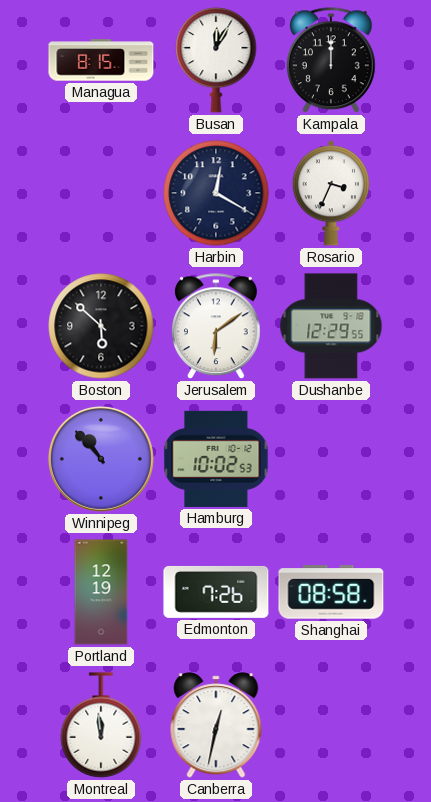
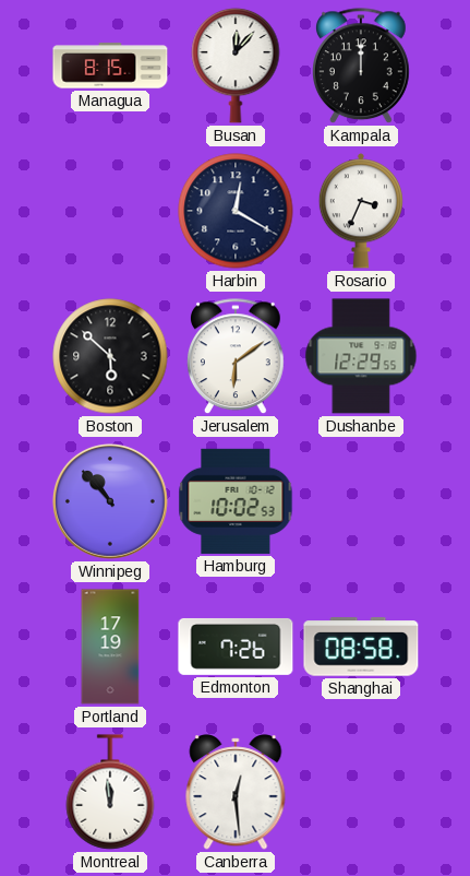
Busan: 12:05 -> 12:07 (236, 66)
Portland: 12:19 -> 17:19 (110, 647)
Canberra: 12:32 -> 12:29 (236, 792)
